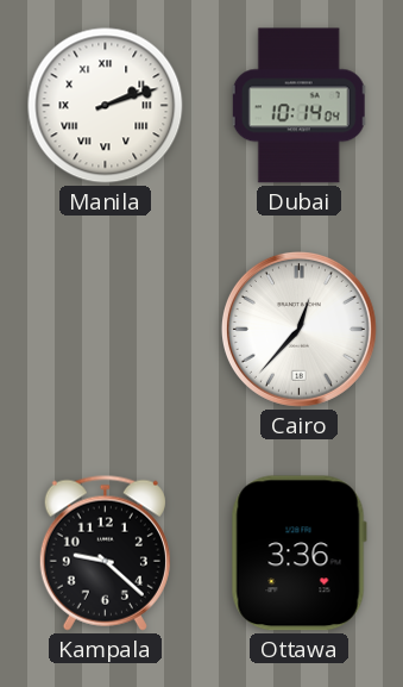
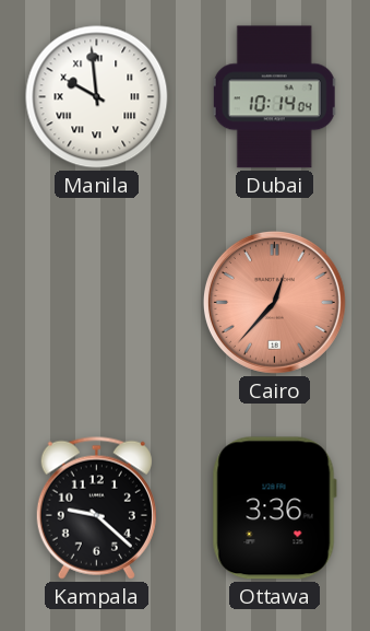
Manila: 2:12 -> 9:59 (97, 97)
Cairo dial: white -> salmon (274, 302)
